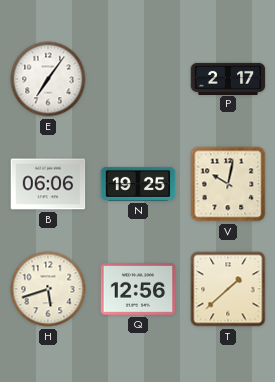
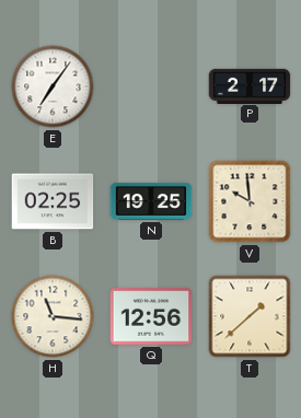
B: 06:06 -> 02:25 (53, 201)
V: 10:02 -> 9:59 (250, 201)
H: 5:42 -> 11:16 (53, 316)
